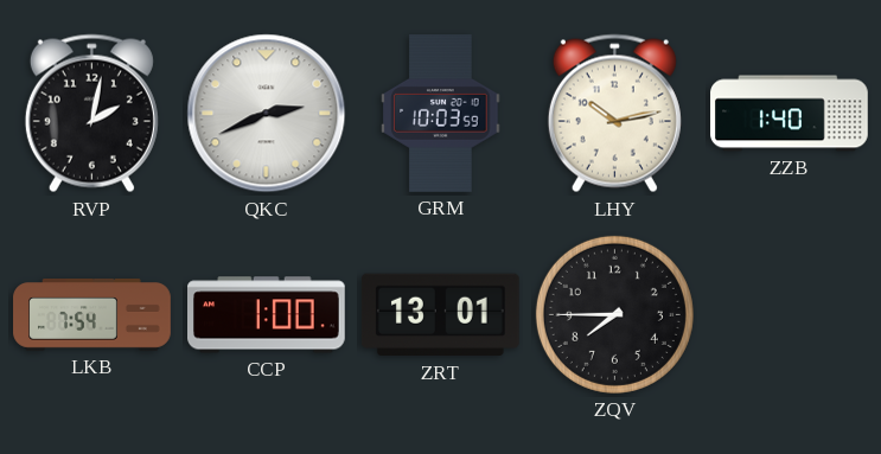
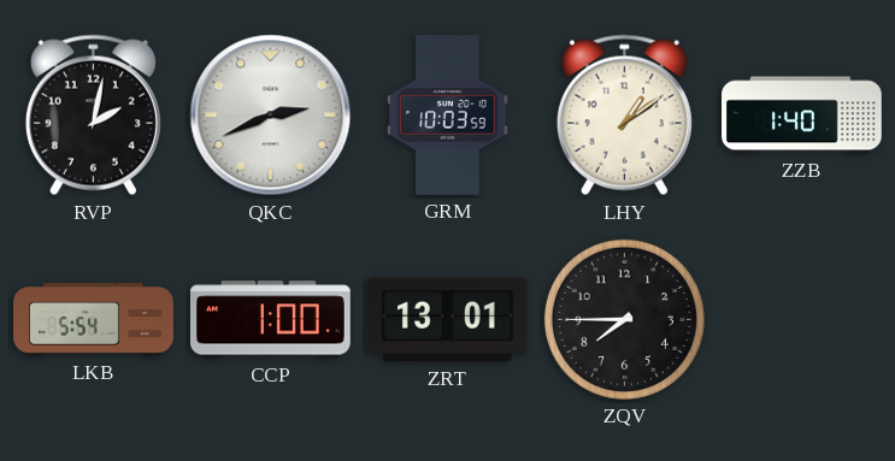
LHY: 10:13 -> 1:09 (624, 116)
LKB: 7:54 -> 5:54 (94, 320)
